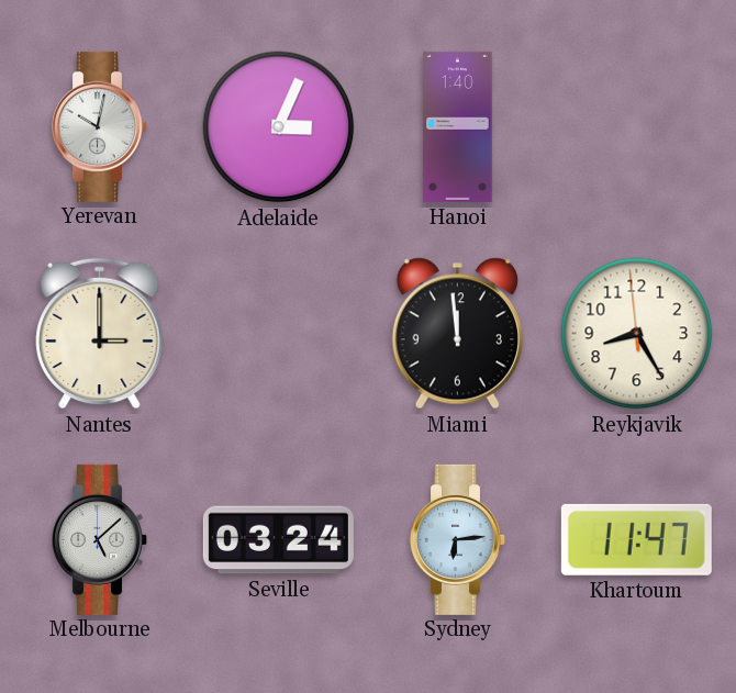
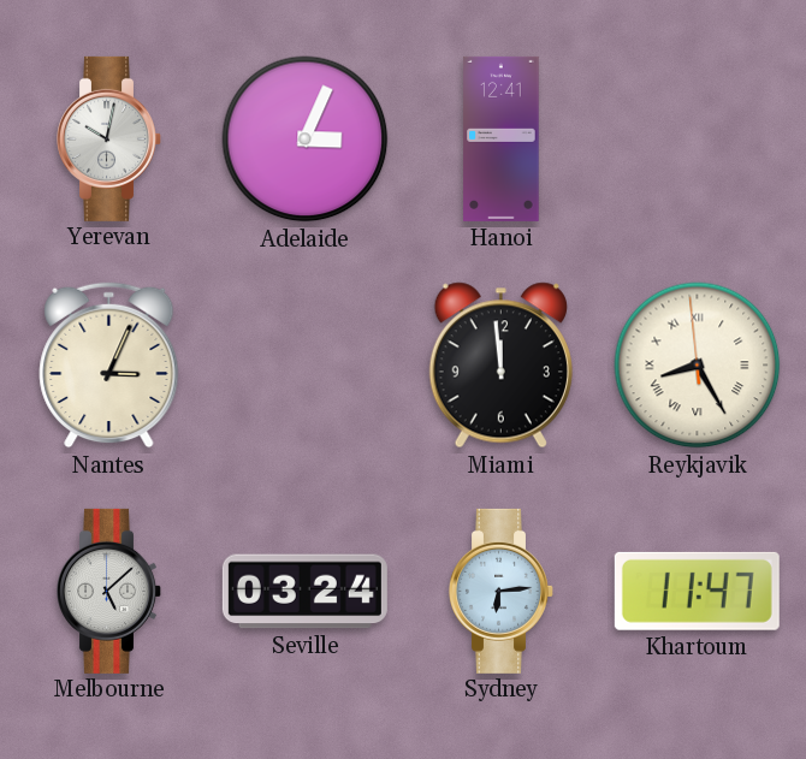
Hanoi: 1:40 -> 12:41 (502, 138)
Nantes: 3:00 -> 3:04 (109, 366)
Reykjavik numerals: Arabic -> Roman (698, 366)
